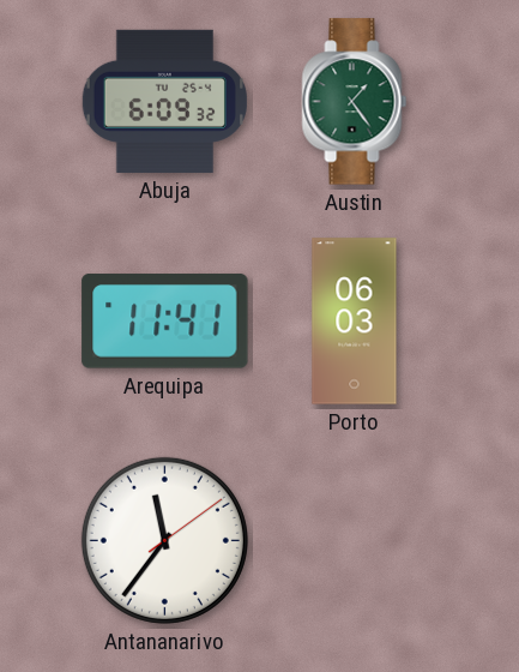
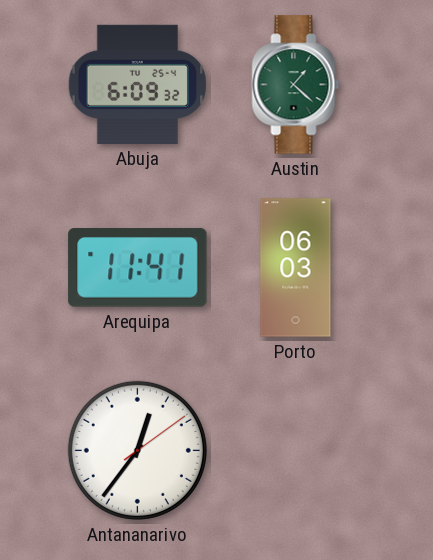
Austin: 1:24 -> 1:22 (296, 85)
Antananarivo: 11:36 -> 12:36 (137, 450)
